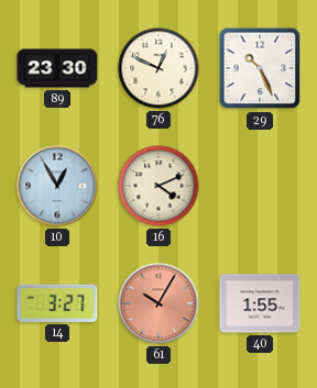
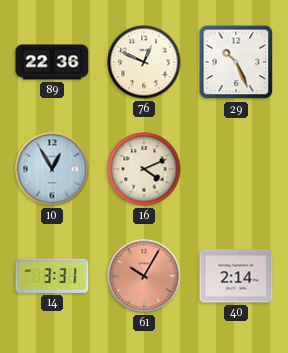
89: 23:30 -> 22:36 (52, 62)
14: 3:27 -> 3:31 (52, 276)
40: 1:55 -> 2:14 (236, 276)
